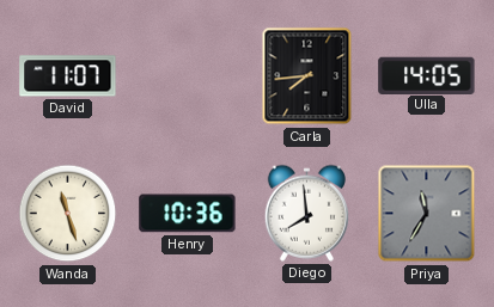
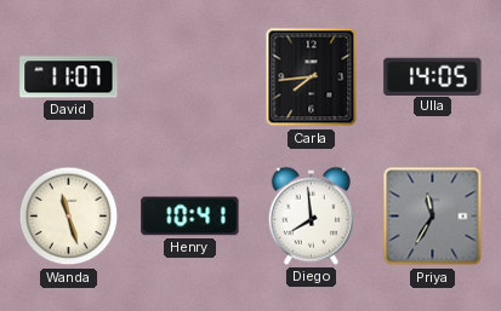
Henry: 10:36 -> 10:41 (190, 217)
